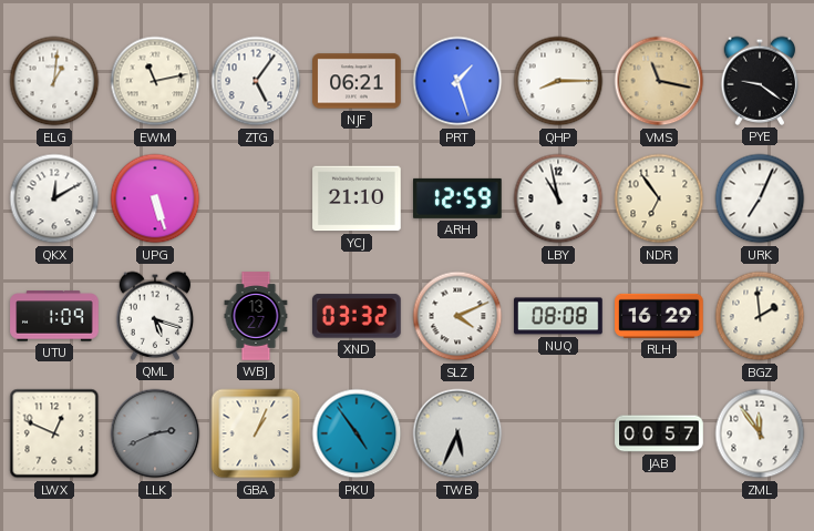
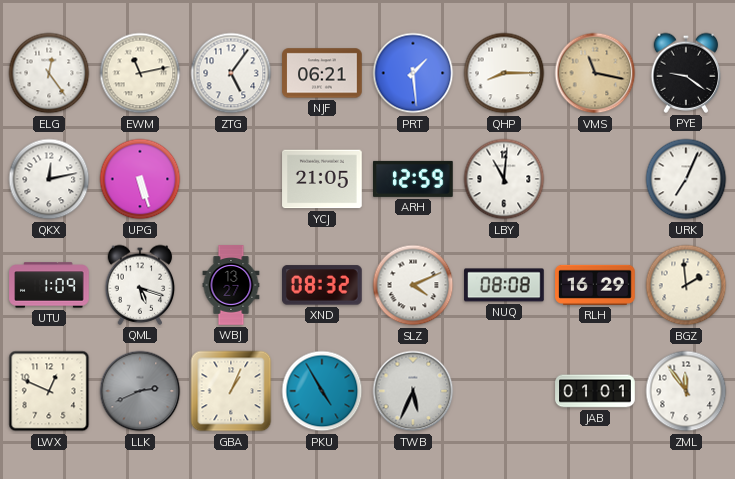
ELG: 1:01 -> 12:24 (49, 73)
PRT: 1:27 -> 1:29 (413, 73)
QKX: 12:10 -> 12:13 (49, 179)
YCJ: 21:10 -> 21:05 (322, 179)
LBY: 10:58 -> 11:01 (504, 179)
NDR: 6:54 -> none (659, 198)
XND: 03:32 -> 08:32 (323, 285)
PKU: 4:54 -> 4:55 (322, 391)
JAB: 00:57 -> 01:01 (595, 391)
